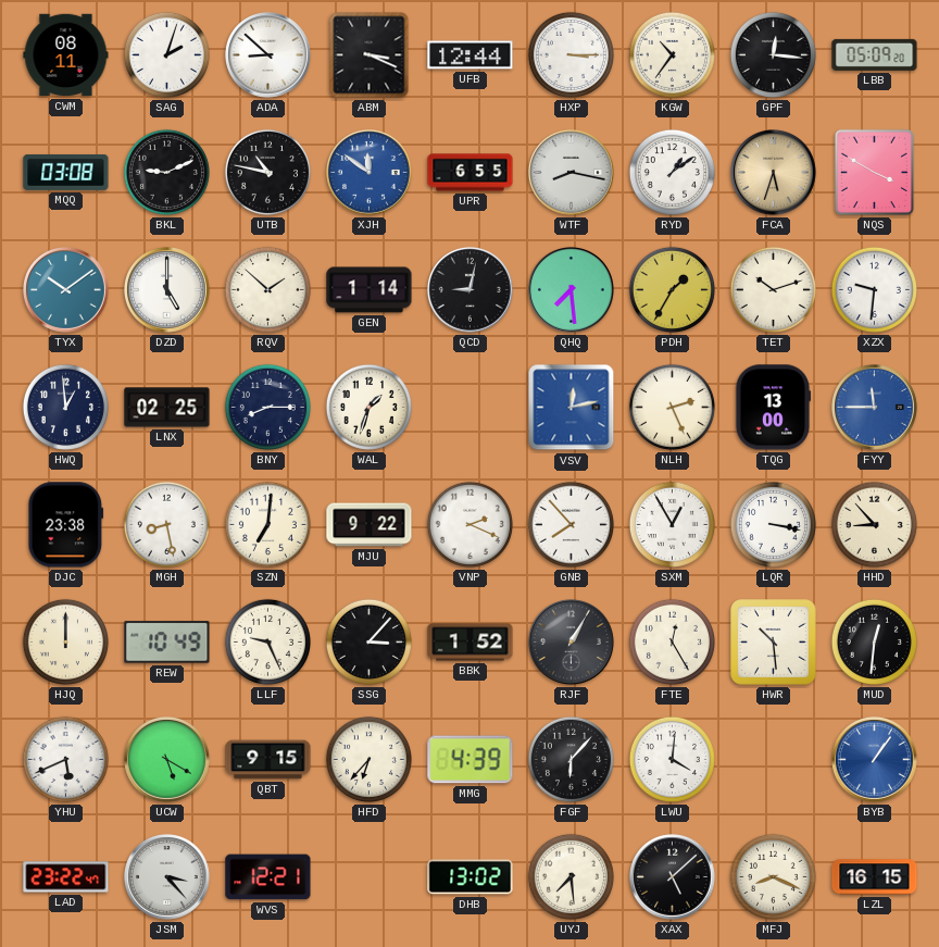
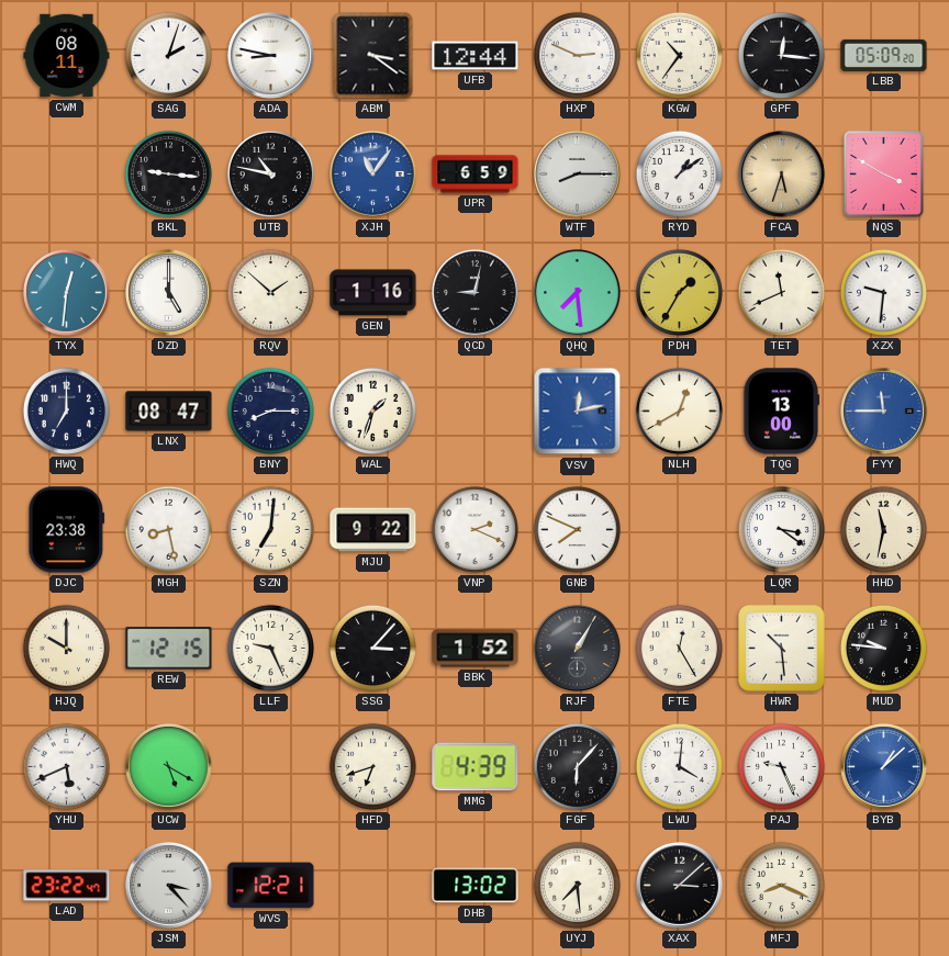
ADA: 8:52 -> 8:47 (271, 56)
ABM: 3:19 -> 3:21 (373, 56)
HXP: 3:15 -> 2:49 (577, 55)
MQQ: 03:08 -> none (66, 172)
BKL: 9:11 -> 9:16 (168, 173)
XJH: 11:51 -> 11:06 (373, 175)
UPR: 6:55 -> 6:59 (476, 175)
WTF: 8:17 -> 8:15 (578, 175)
TYX: 10:09 -> 12:31 (67, 293)
GEN: 1:14 -> 1:16 (373, 293)
TET: 10:12 -> 11:41 (781, 292)
HWQ: 12:59 -> 7:00 (66, 410)
LNX: 02:25 -> 08:47 (169, 412)
NLH: 2:26 -> 12:40 (679, 410)
GNB: 7:53 -> 7:49 (577, 529)
SXM: 12:55 -> none (672, 524)
LQR: 3:17 -> 3:21 (781, 529)
HHD: 8:53 -> 11:32 (883, 529)
HJQ: 12:00 -> 10:00 (66, 648)
REW: 10:49 -> 12:15 (169, 649)
MUD: 12:31 -> 9:46 (883, 648)
QBT: 9:15 -> none (268, 760)
HFD: 6:37 -> 6:42 (372, 766)
PAJ: none -> 9:26 (781, 766)
BYB: 1:06 -> 1:08 (884, 767)
XAX: 5:08 -> 3:08 (680, 886)
LZL: 16:15 -> none (875, 877)
